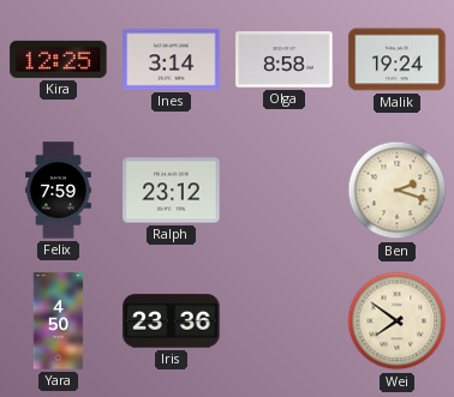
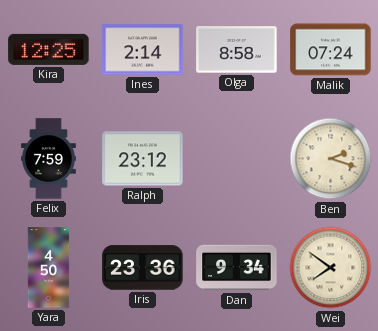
Ines: 3:14 -> 2:14 (143, 50)
Malik: 19:24 -> 07:24 (331, 50)
Dan: none -> 9:34 (237, 268)
